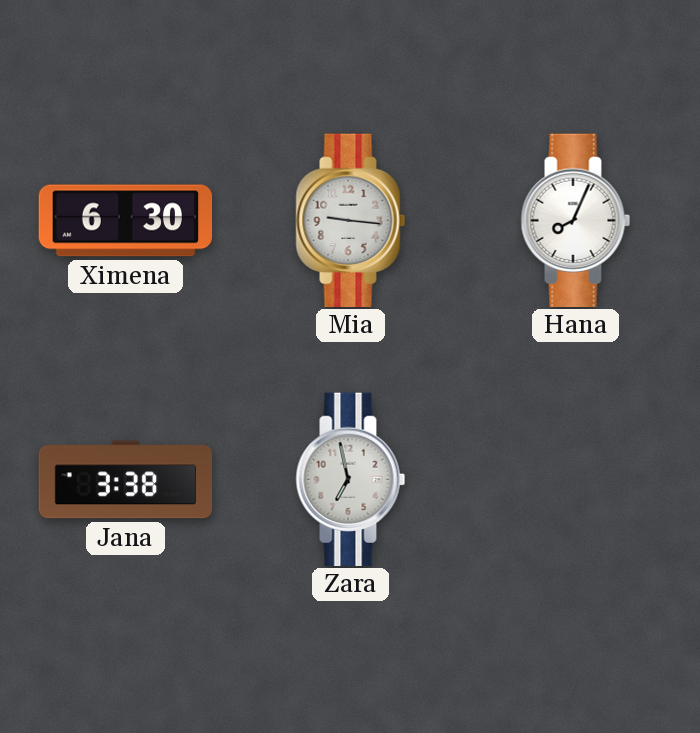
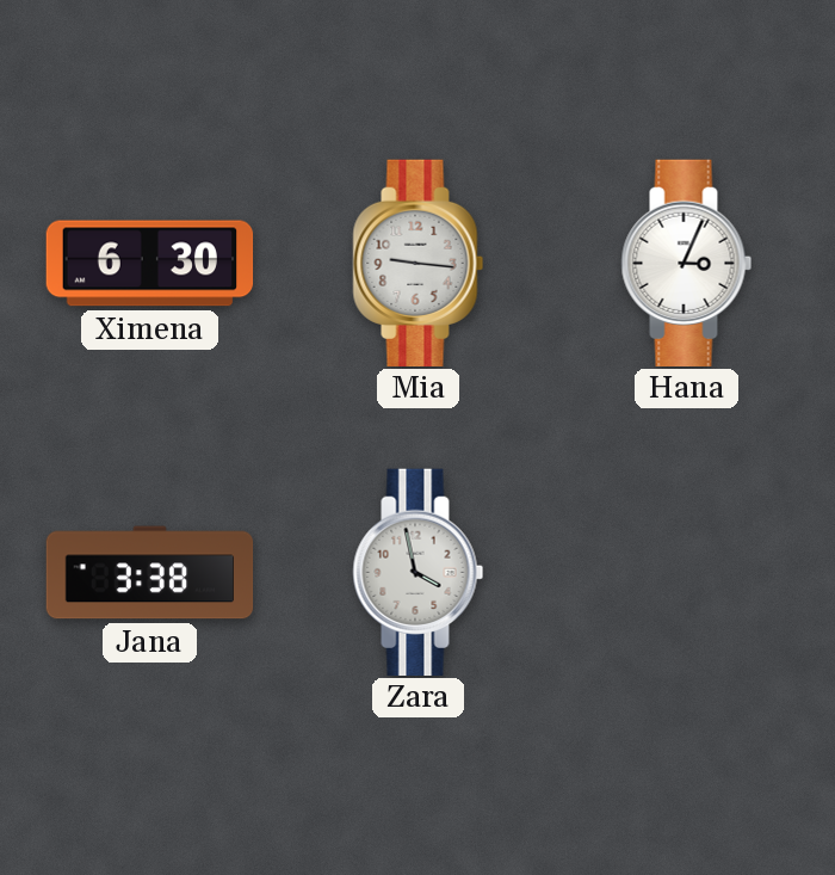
Hana: 8:04 -> 3:04 (687, 263)
Zara: 6:58 -> 3:58 (419, 572)
